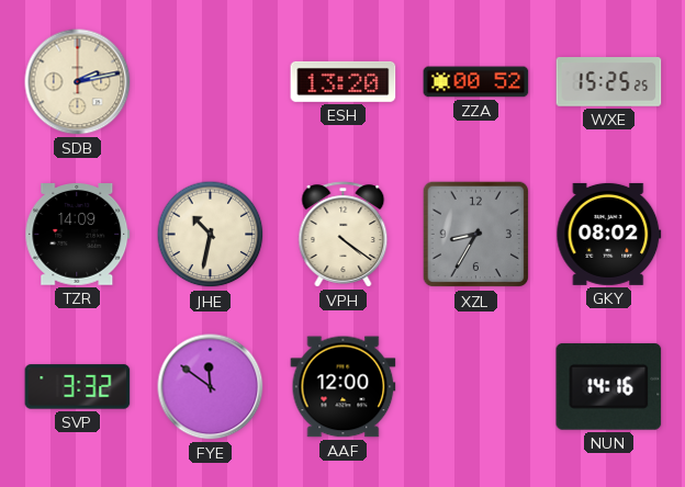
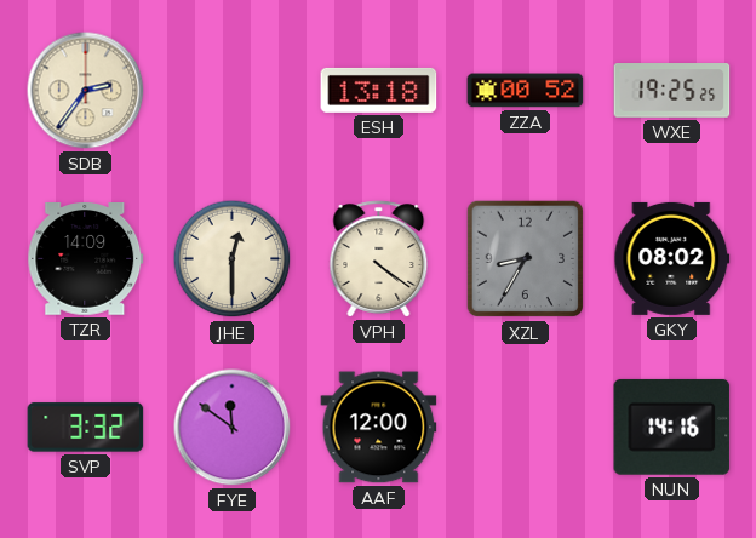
SDB: 2:13 -> 2:36 (86, 91)
ESH: 13:20 -> 13:18 (379, 90)
WXE: 15:25 -> 19:25 (672, 91)
JHE: 10:32 -> 12:30 (233, 259)
